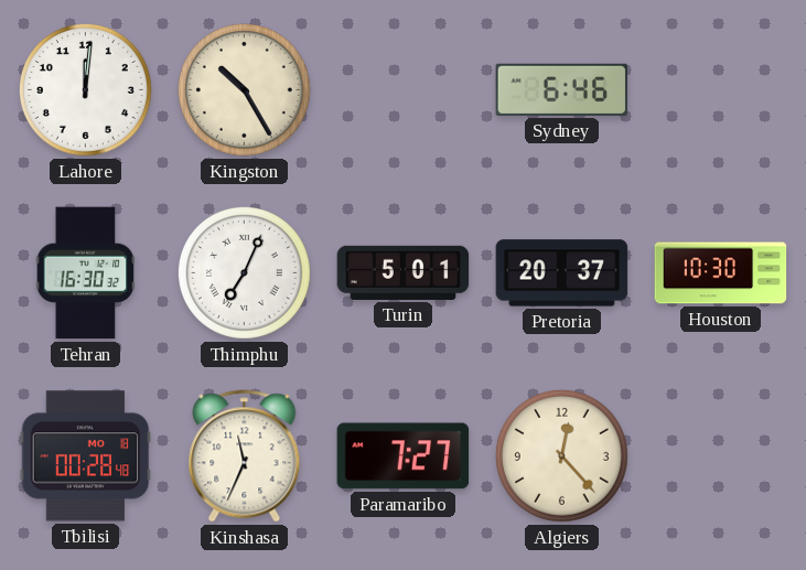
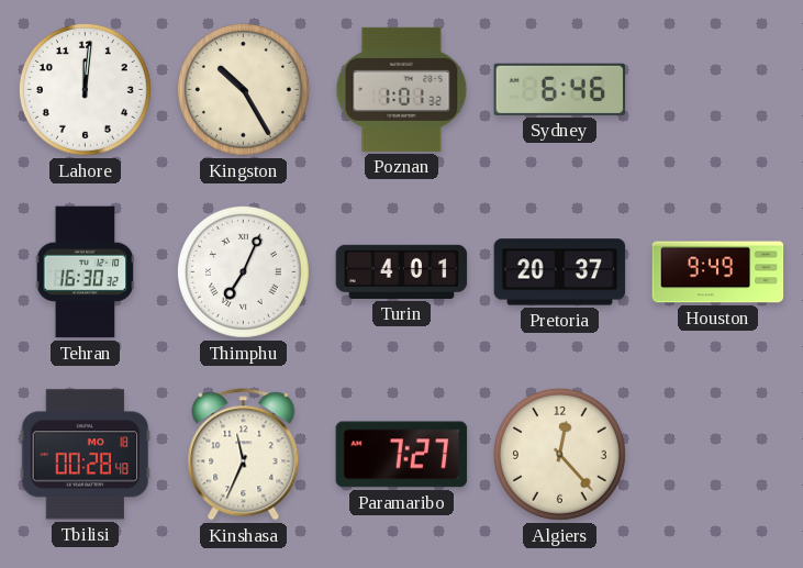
Poznan: none -> 1:01 (402, 89)
Turin: 5:01 -> 4:01 (402, 271)
Houston: 10:30 -> 9:49 (718, 272)
